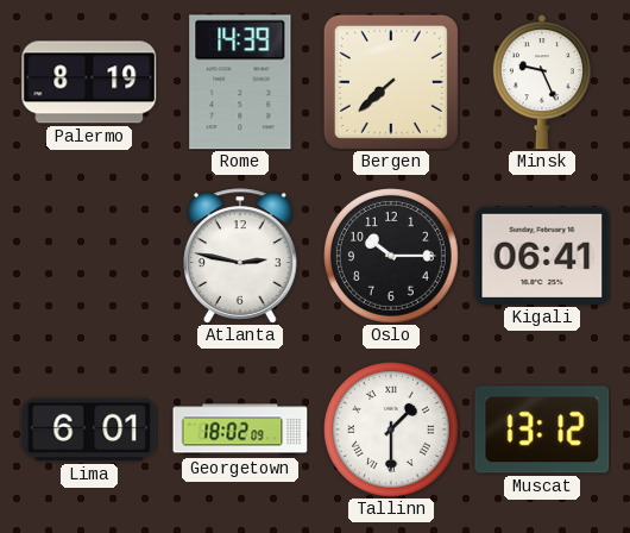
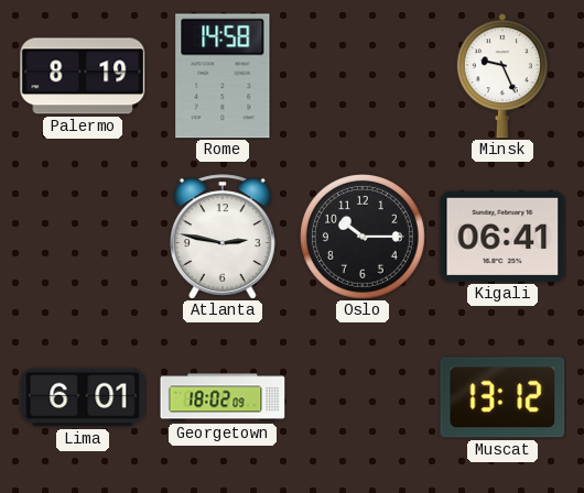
Rome: 14:39 -> 14:58 (223, 76)
Bergen: 7:38 -> none (391, 82)
Tallinn: 1:30 -> none (392, 431)
